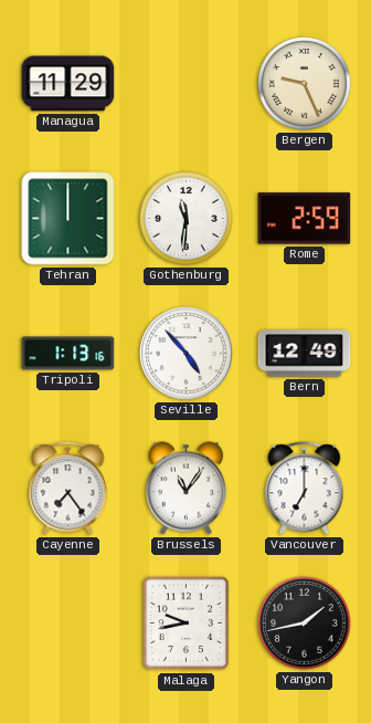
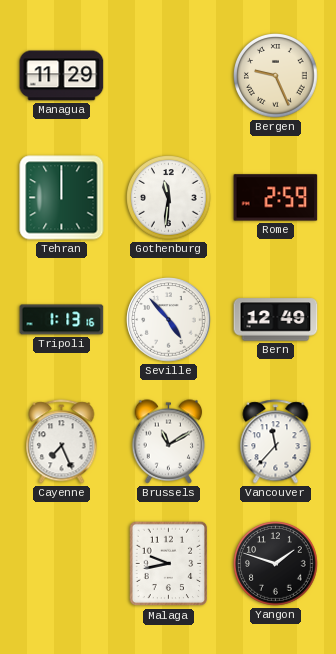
Cayenne: 7:24 -> 7:26 (62, 442)
Brussels: 11:06 -> 11:10 (169, 442)
Vancouver: 7:00 -> 11:37 (276, 442)
Yangon: 1:43 -> 1:48 (276, 564)
